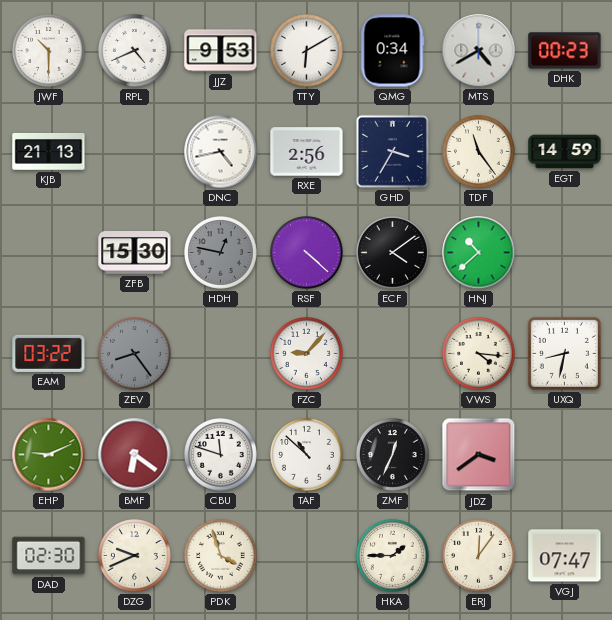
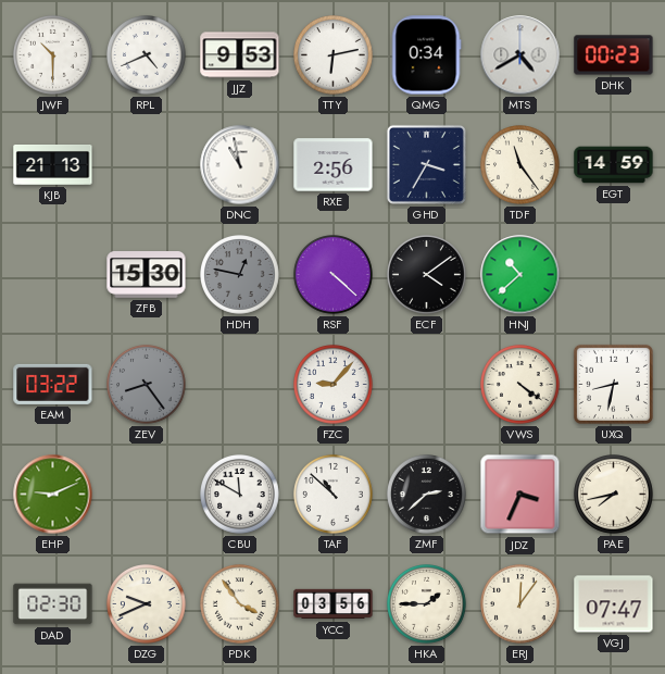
TTY: 6:10 -> 6:13 (334, 55)
DNC: 4:43 -> 10:58 (240, 165)
VWS: 4:16 -> 4:21 (520, 385)
BMF: 6:21 -> none (135, 455)
CBU: 11:48 -> 11:50 (240, 495)
ZMF: 12:34 -> 2:38 (427, 495)
JDZ: 3:39 -> 3:34 (520, 495)
PAE: none -> 7:43 (614, 495)
PDK: 3:57 -> 3:54 (240, 604)
YCC: none -> 03:56 (334, 604)
